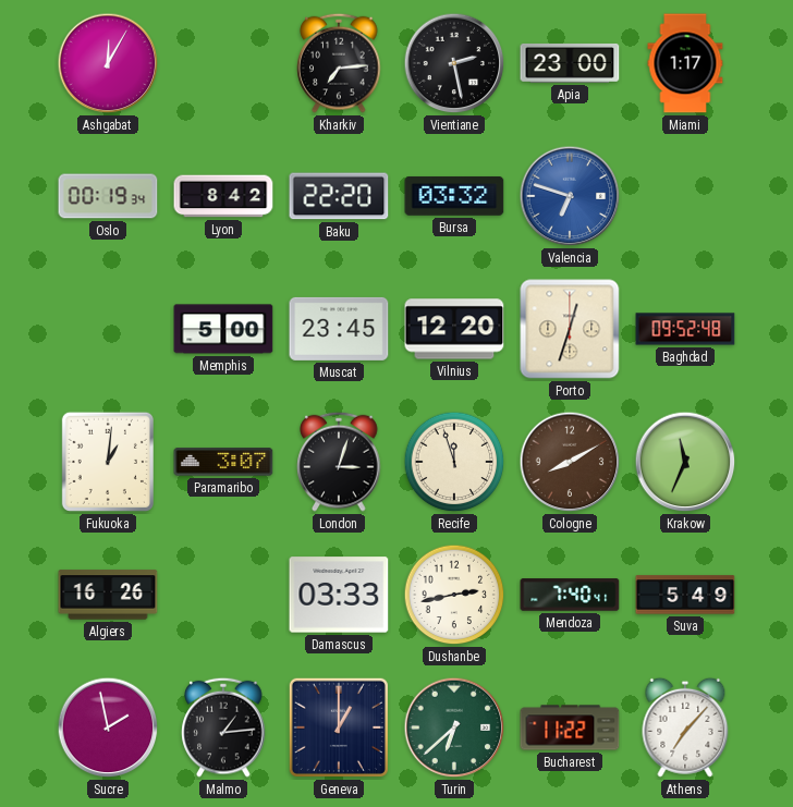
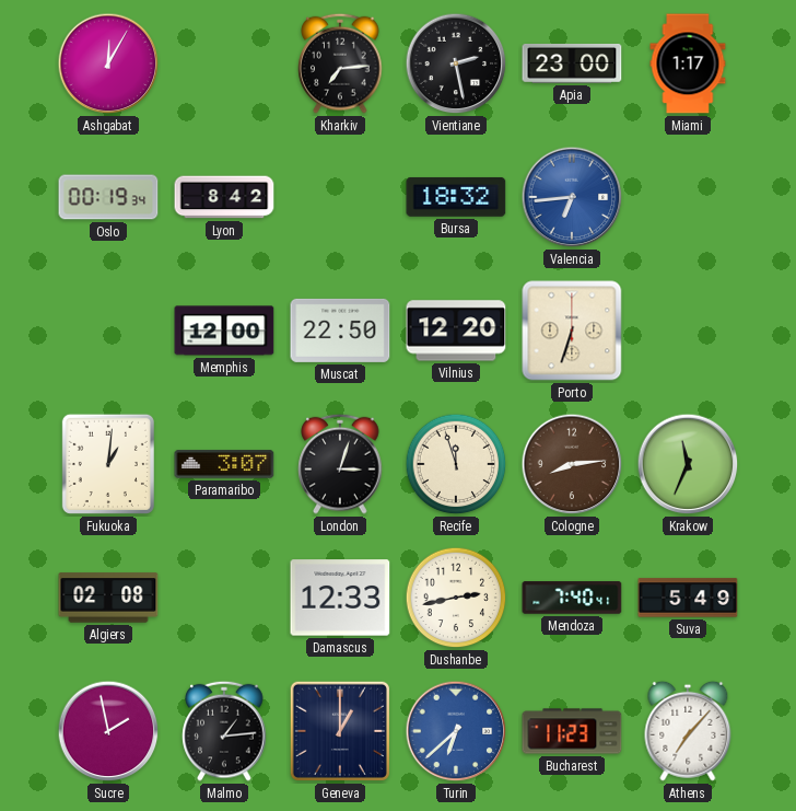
Baku: 22:20 -> none (339, 196)
Bursa: 03:32 -> 18:32 (456, 197)
Valencia: 6:48 -> 6:44 (572, 197)
Memphis: 5:00 -> 12:00 (224, 331)
Muscat: 23:45 -> 22:50 (340, 331)
Porto: 12:33 -> 6:33 (572, 331)
Baghdad: 09:52 -> none (685, 329)
Cologne: 8:10 -> 8:14 (572, 464)
Algiers: 16:26 -> 02:08 (108, 598)
Damascus: 03:33 -> 12:33 (340, 598)
Turin dial: green -> blue (456, 731)
Bucharest: 11:22 -> 11:23 (572, 731)
